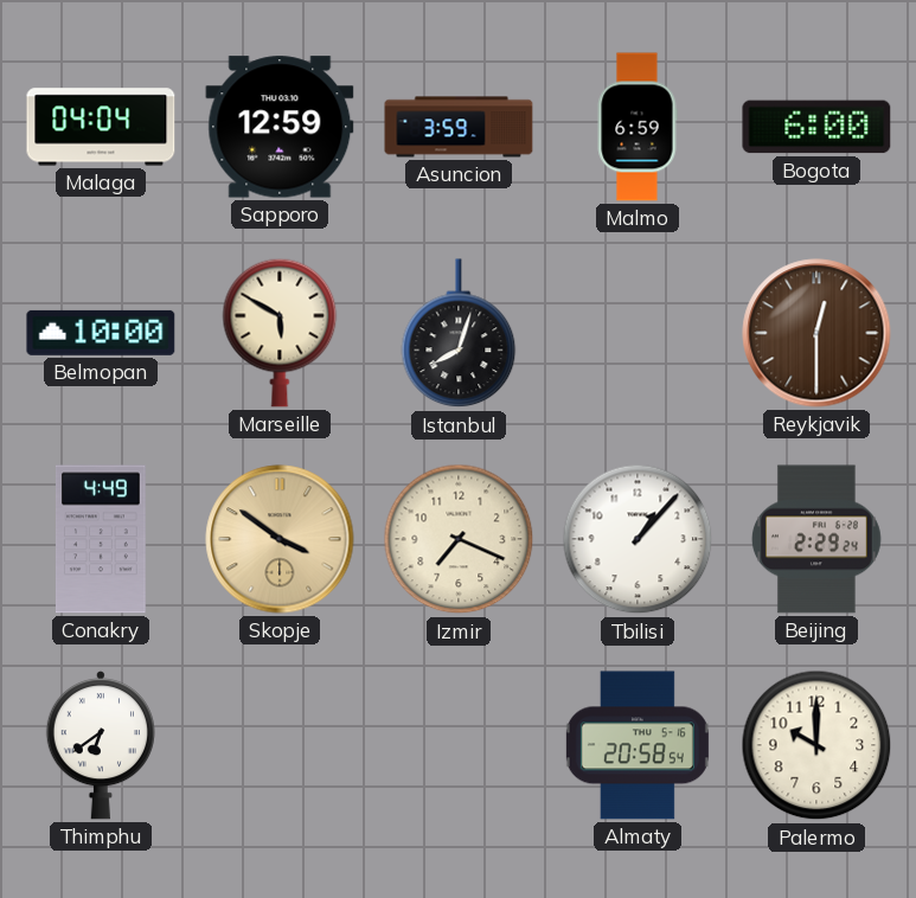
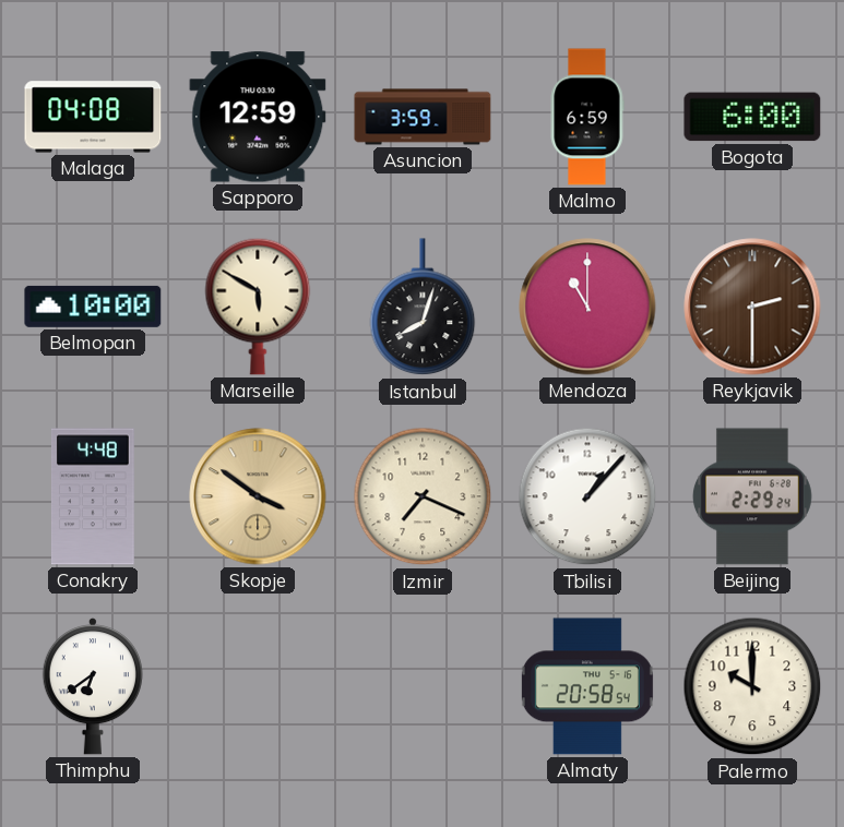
Malaga: 04:04 -> 04:08 (93, 117)
Mendoza: none -> 11:00 (587, 307)
Reykjavik: 12:30 -> 2:30 (752, 307)
Conakry: 4:49 -> 4:48 (93, 496)
